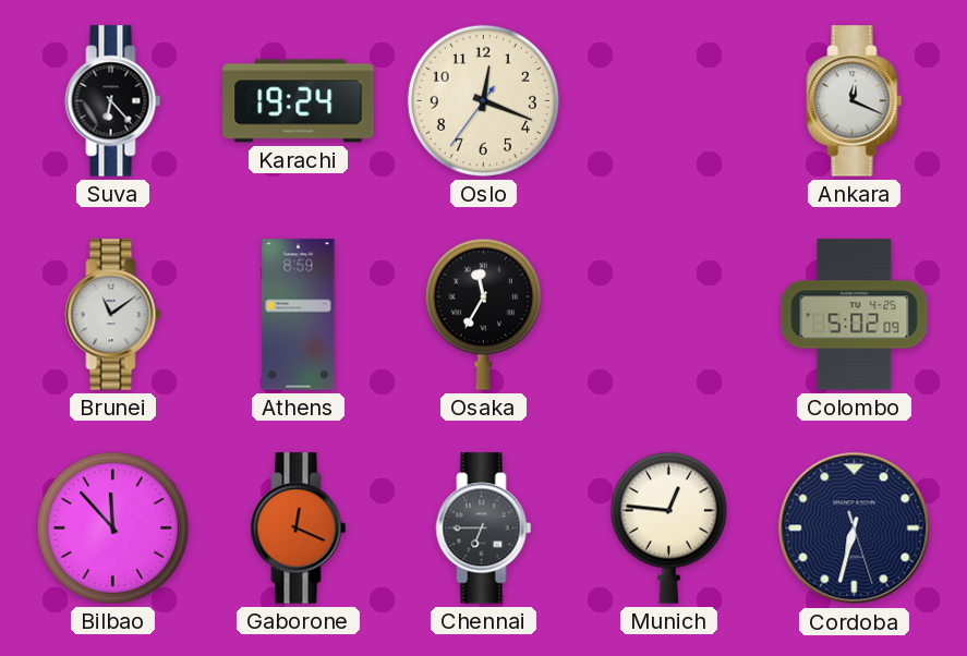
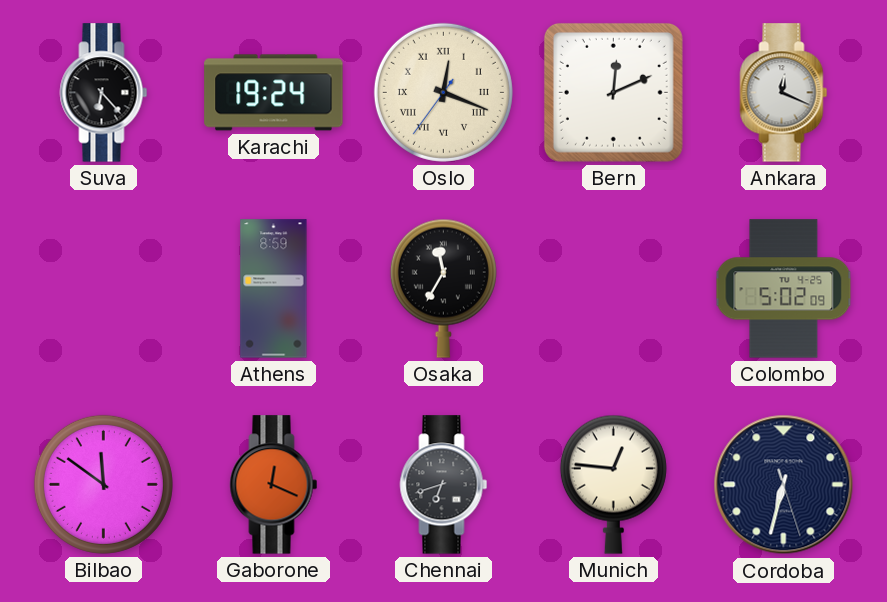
Oslo numerals: Arabic -> Roman (443, 92)
Bern: none -> 12:11 (613, 92)
Brunei: 11:09 -> none (113, 315)
Bilbao: 11:53 -> 11:51 (103, 484)
Chennai: 6:45 -> 6:42 (444, 485)
